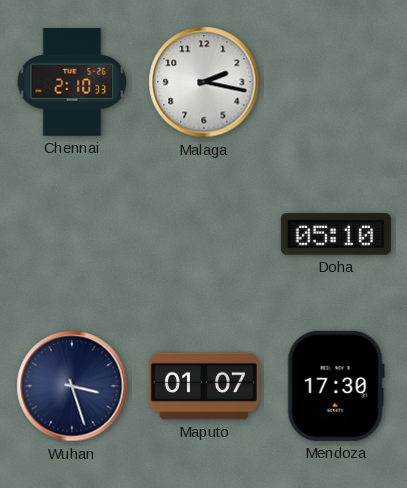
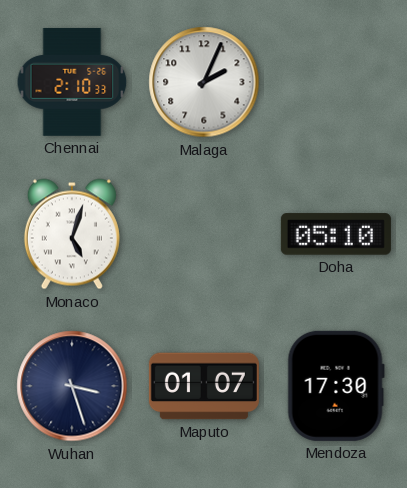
Malaga: 2:17 -> 2:04 (204, 82)
Monaco: none -> 5:03 (72, 234)
